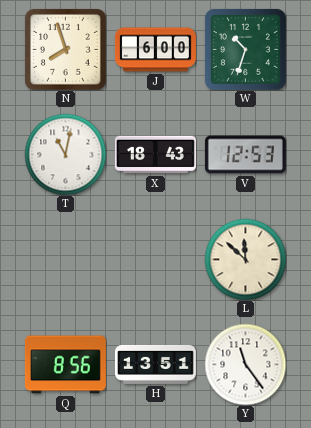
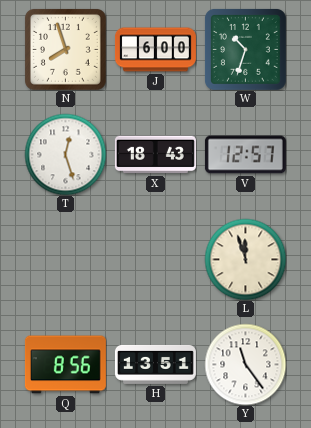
T: 11:02 -> 12:27 (65, 154)
V: 12:53 -> 12:57 (245, 155)
L: 11:52 -> 11:57 (245, 259)
